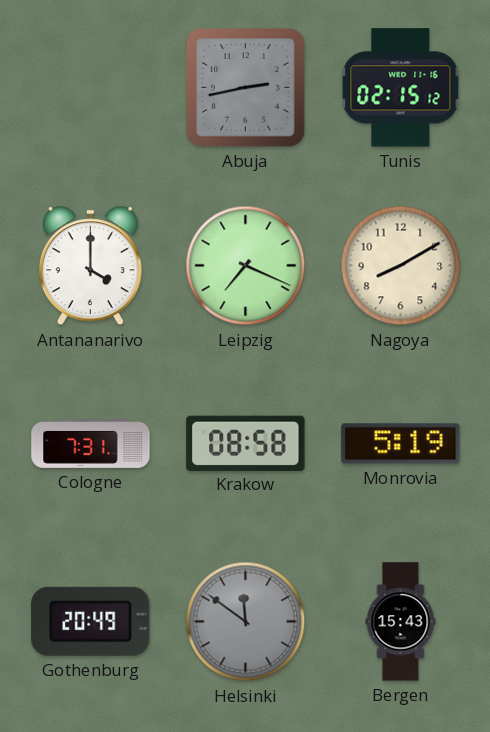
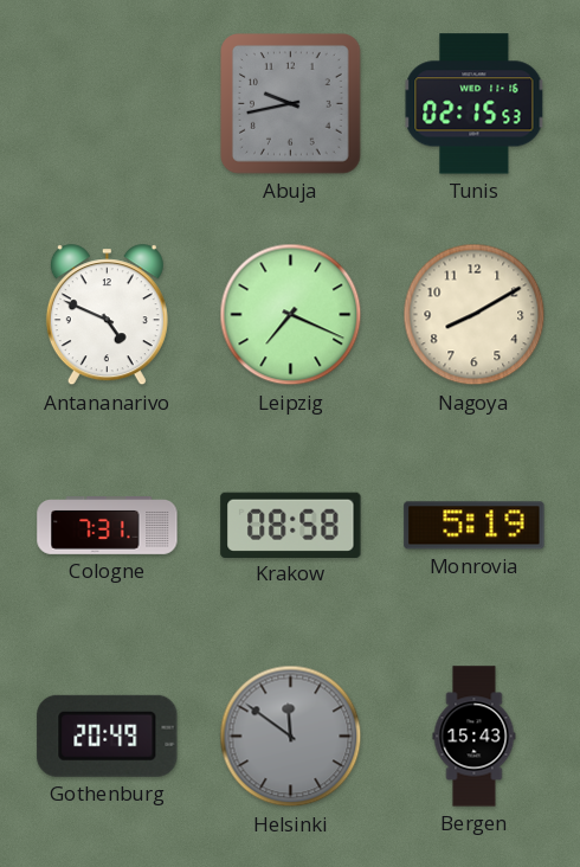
Abuja: 2:43 -> 9:43 (291, 104)
Tunis: 02:15:12 -> 02:15:53 (475, 104)
Antananarivo: 4:00 -> 4:49 (107, 315)
